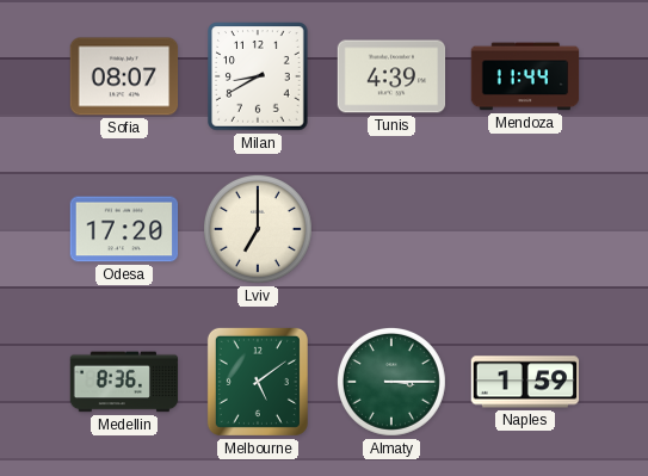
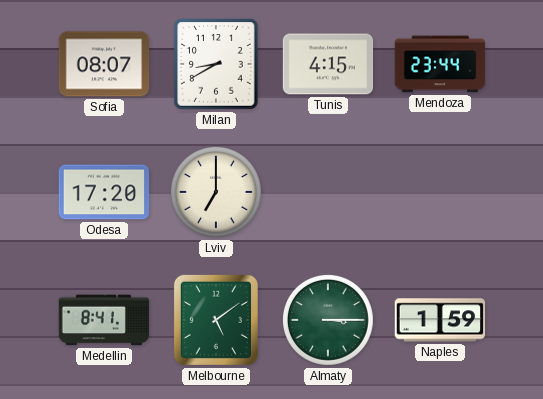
Tunis: 4:39 -> 4:15 (328, 64)
Mendoza: 11:44 -> 23:44 (440, 64)
Medellin: 8:36 -> 8:41 (104, 320)
